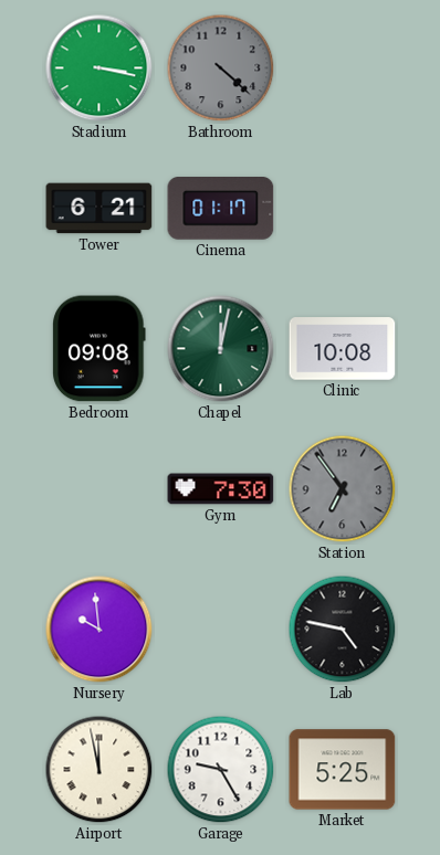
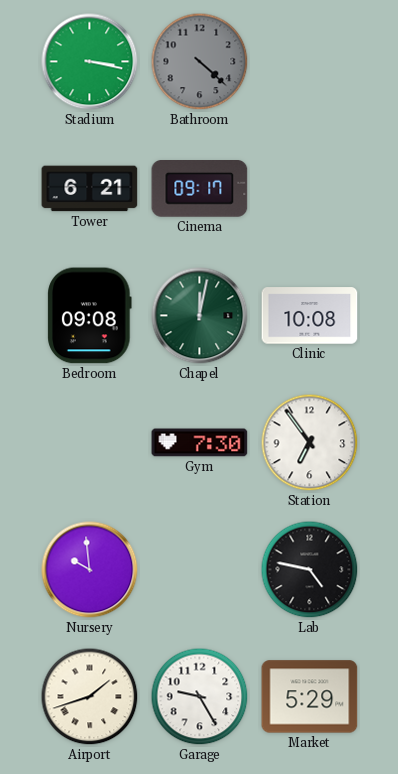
Cinema: 01:17 -> 09:17 (200, 189)
Station dial: grey -> white (310, 443)
Airport: 11:58 -> 1:42 (90, 697)
Market: 5:25 -> 5:29 (310, 697)
